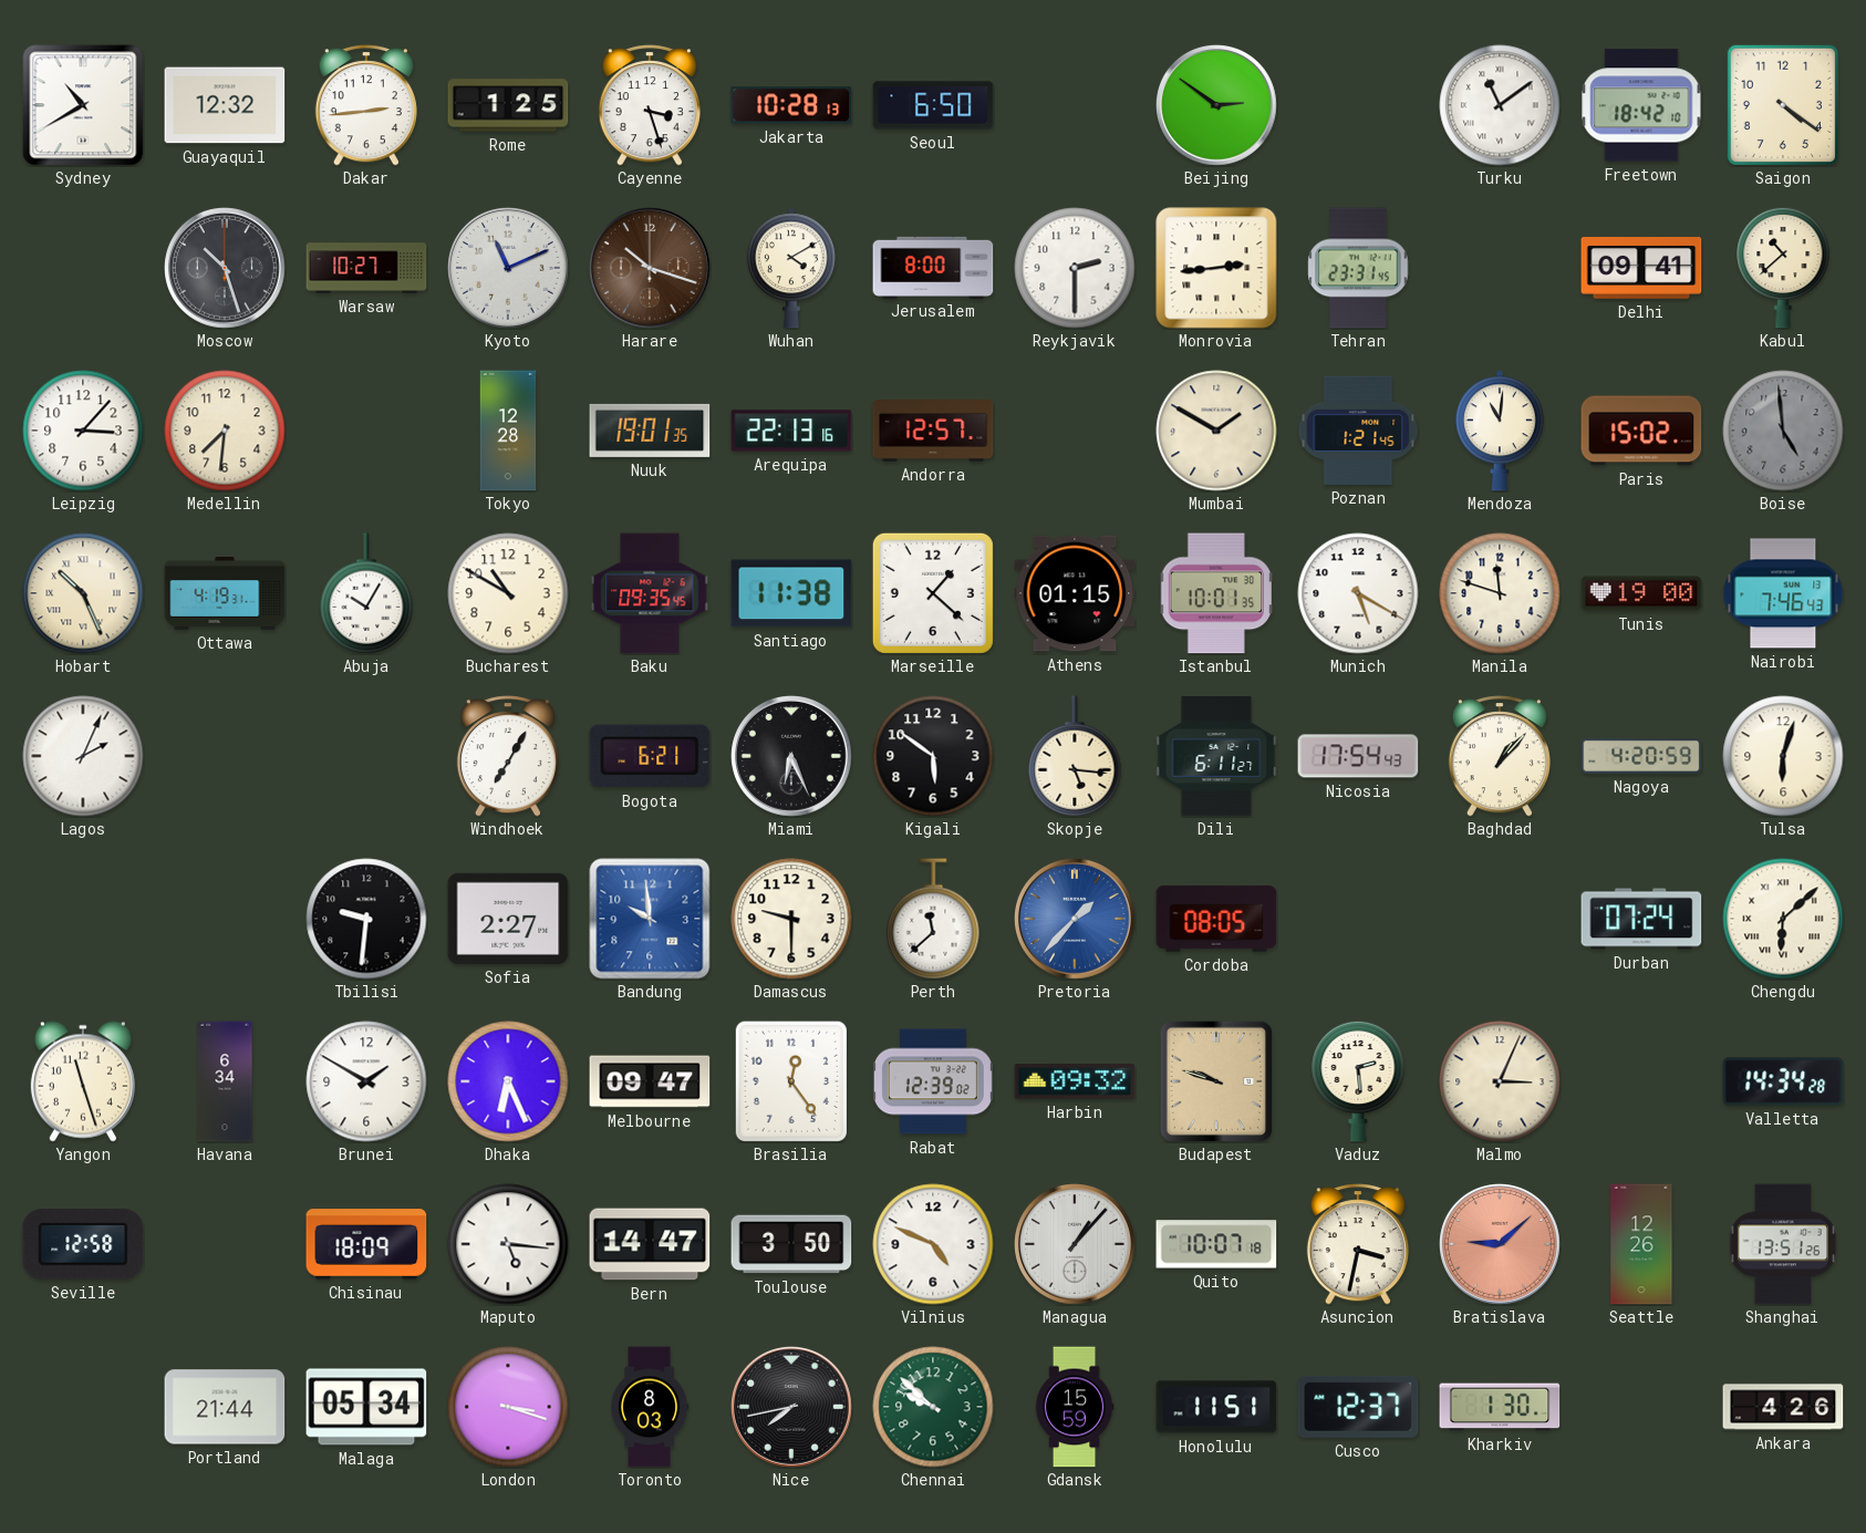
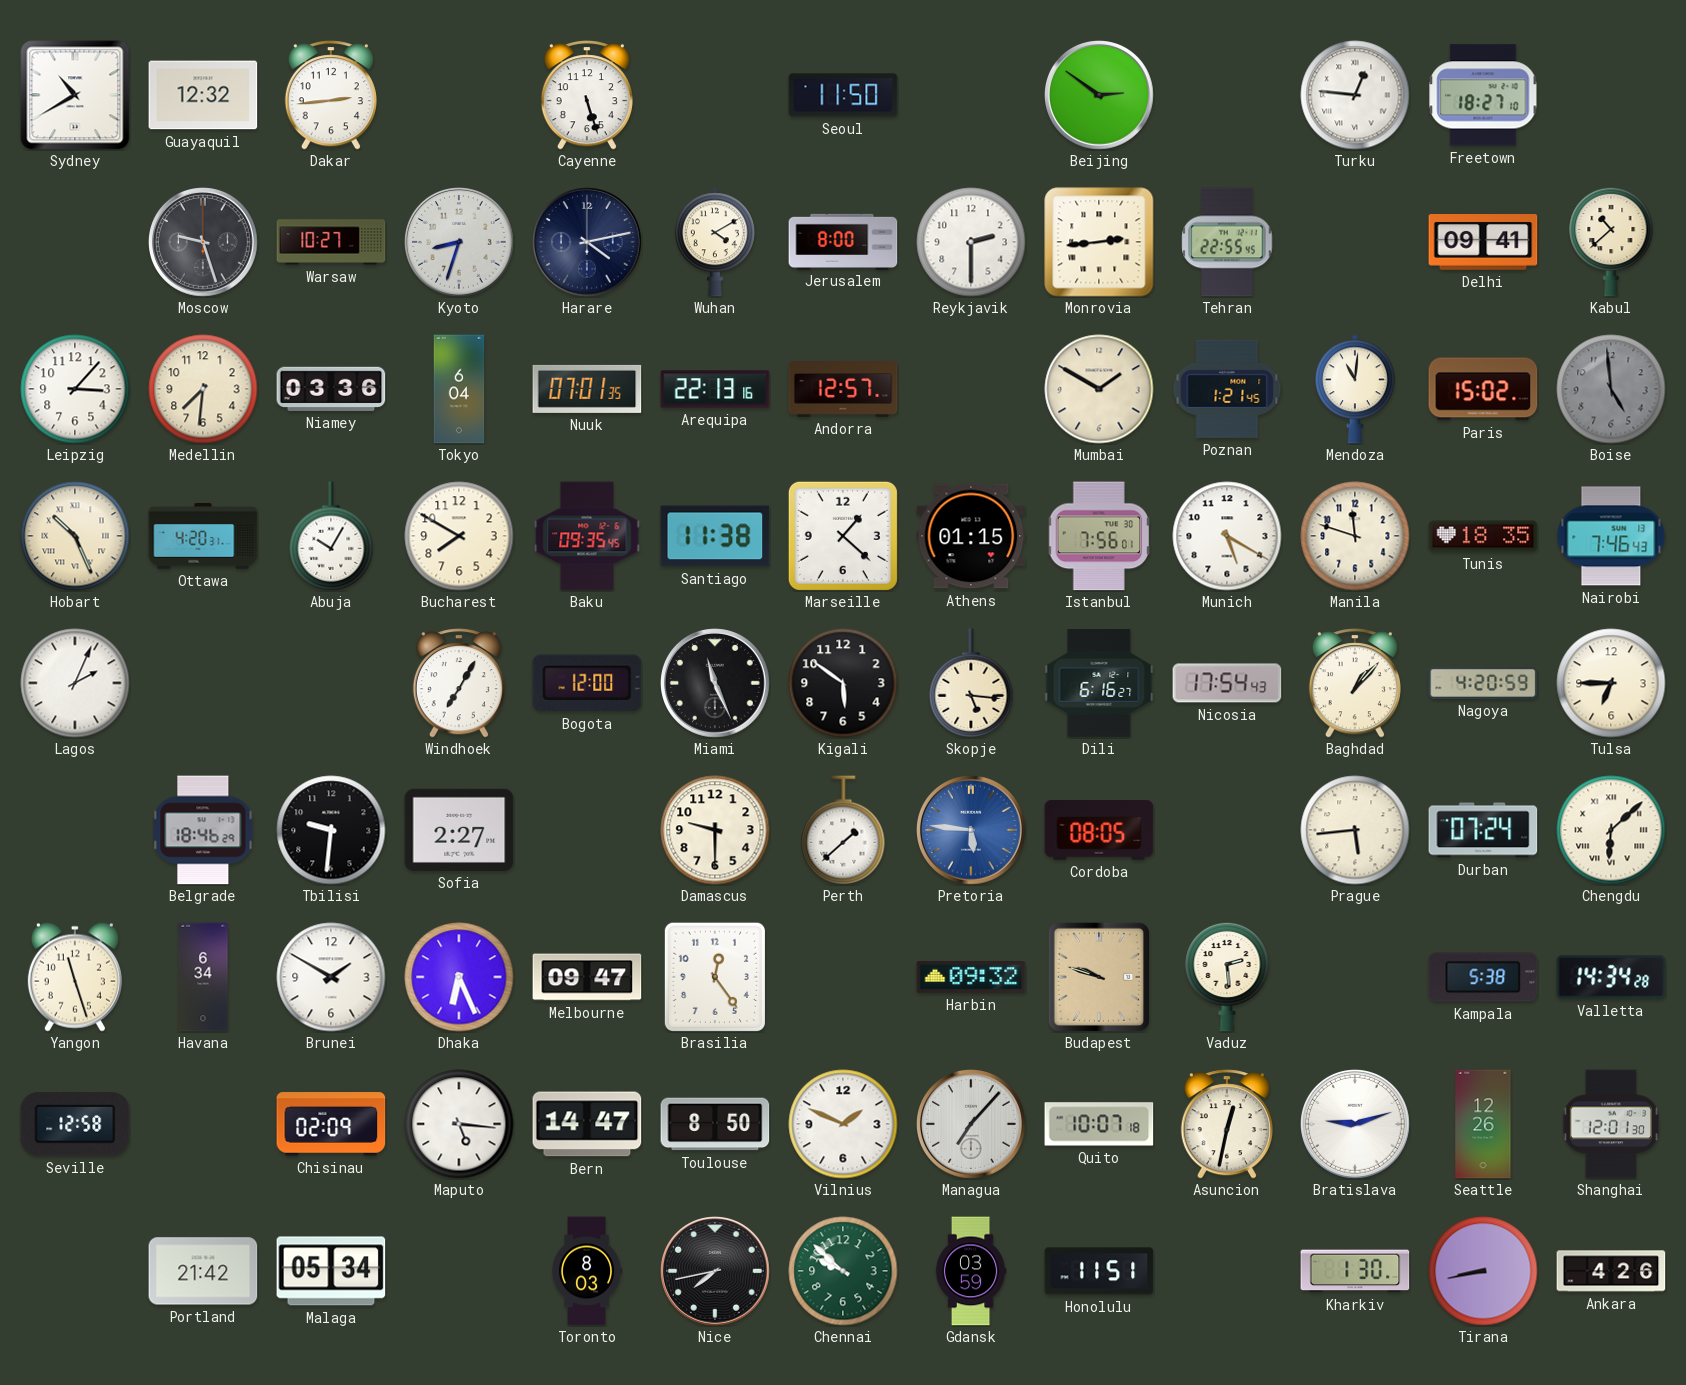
Rome: 1:25 -> none (508, 105)
Cayenne: 3:27 -> 5:27 (587, 95)
Jakarta: 10:28 -> none (791, 105)
Seoul: 6:50 -> 11:50 (843, 95)
Turku: 11:09 -> 12:46 (1355, 95)
Freetown: 18:42 -> 18:27 (1483, 95)
Saigon: 4:21 -> none (1783, 105)
Moscow: 10:27 -> 9:27 (204, 243)
Kyoto: 11:11 -> 8:33 (460, 243)
Harare: 10:18 -> 4:13 (588, 243)
Harare dial: brown -> navy (588, 243)
Tehran: 23:31 -> 22:55 (1227, 242)
Niamey: none -> 03:36 (331, 389)
Tokyo: 12:28 -> 6:04 (459, 389)
Nuuk: 19:01 -> 07:01 (587, 389)
Ottawa: 4:19 -> 4:20 (203, 537)
Bucharest: 10:50 -> 7:50 (459, 536)
Istanbul: 10:01 -> 7:56 (1099, 536)
Tunis: 19:00 -> 18:35 (1483, 536)
Bogota: 6:21 -> 12:00 (587, 683)
Miami: 6:26 -> 11:26 (716, 684)
Dili: 6:11 -> 6:16 (1099, 683)
Tulsa: 6:03 -> 6:45 (1611, 683)
Belgrade: none -> 18:46 (203, 830)
Bandung: 9:59 -> none (650, 919)
Perth: 11:38 -> 1:38 (843, 830)
Pretoria: 1:37 -> 5:46 (972, 831)
Prague: none -> 5:44 (1355, 830)
Rabat: 12:39 -> none (933, 1081)
Malmo: 3:04 -> none (1500, 1081)
Kampala: none -> 5:38 (1483, 977)
Chisinau: 18:09 -> 02:09 (331, 1124)
Toulouse: 3:50 -> 8:50 (715, 1124)
Vilnius: 4:49 -> 1:49 (843, 1124)
Managua: 1:07 -> 7:07 (972, 1125)
Asuncion: 3:32 -> 12:32 (1227, 1124)
Bratislava: 9:08 -> 9:12 (1356, 1125)
Bratislava dial: salmon -> white (1356, 1125)
Shanghai: 13:51 -> 12:01 (1611, 1124)
Portland: 21:44 -> 21:42 (203, 1271)
London: 3:18 -> none (508, 1407)
Gdansk: 15:59 -> 03:59 (971, 1271)
Cusco: 12:37 -> none (1358, 1407)
Tirana: none -> 8:43 (1483, 1271)
